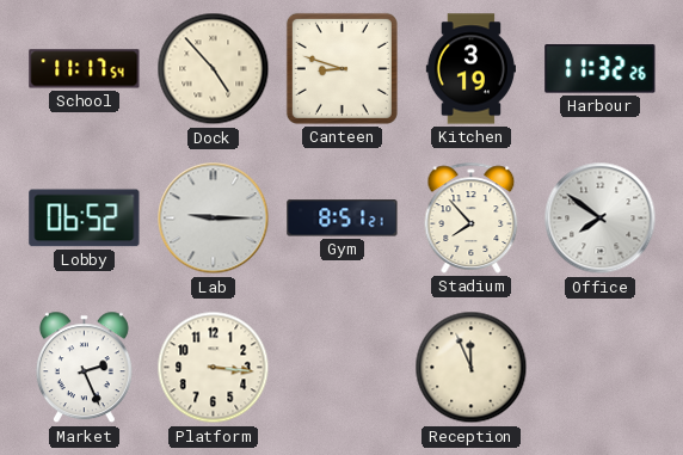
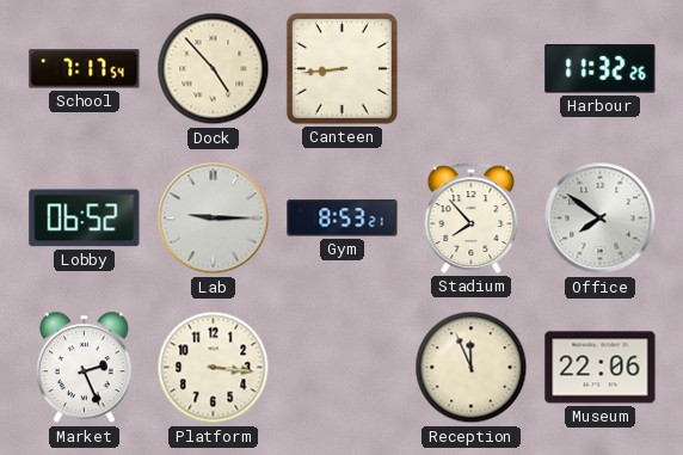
School: 11:17 -> 7:17 (85, 69)
Canteen: 8:48 -> 8:44 (341, 68)
Kitchen: 3:19 -> none (470, 69)
Gym: 8:51 -> 8:53 (343, 219)
Museum: none -> 22:06 (601, 368)
